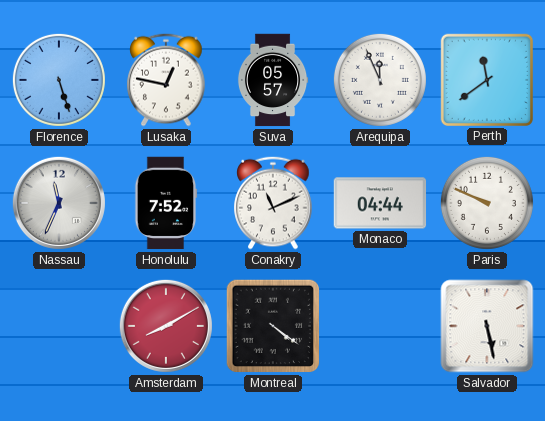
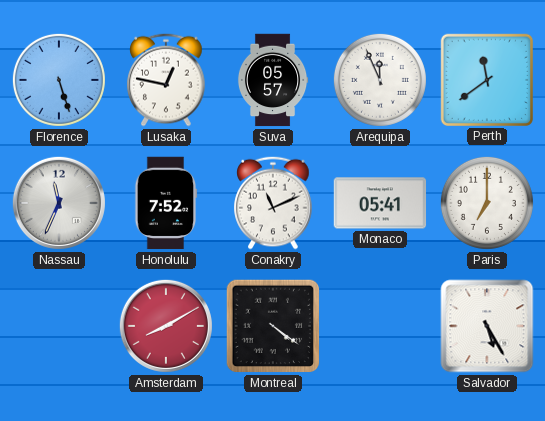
Monaco: 04:44 -> 05:41 (380, 203)
Paris: 9:49 -> 7:00 (487, 203)
Salvador: 5:28 -> 5:25 (487, 326)
